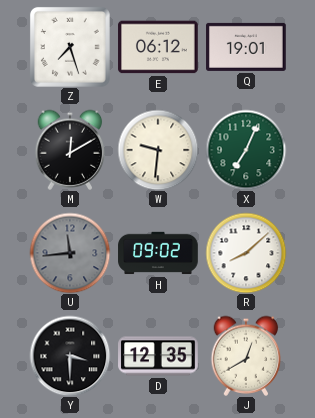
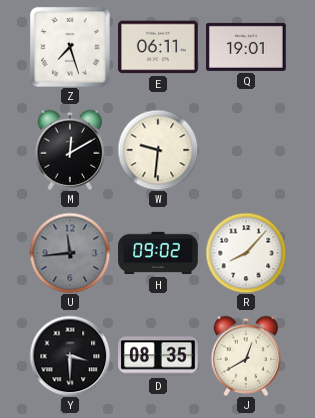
E: 06:12 -> 06:11 (158, 47)
X: 7:04 -> none (246, 150)
R: 8:08 -> 8:07 (246, 253)
D: 12:35 -> 08:35 (158, 356)
